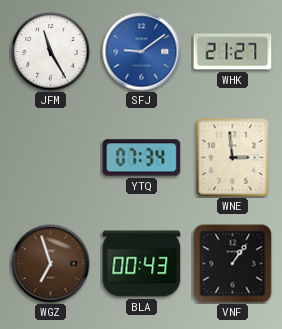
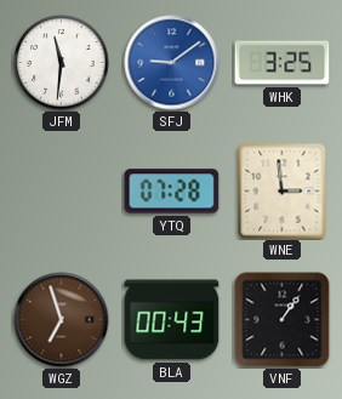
JFM: 11:25 -> 11:31 (62, 63)
WHK: 21:27 -> 3:25 (283, 63)
YTQ: 07:34 -> 07:28 (172, 192)
